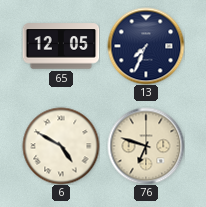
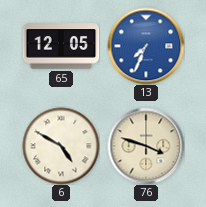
13 dial: navy -> blue (146, 46)
76: 6:48 -> 3:48 (146, 146)
